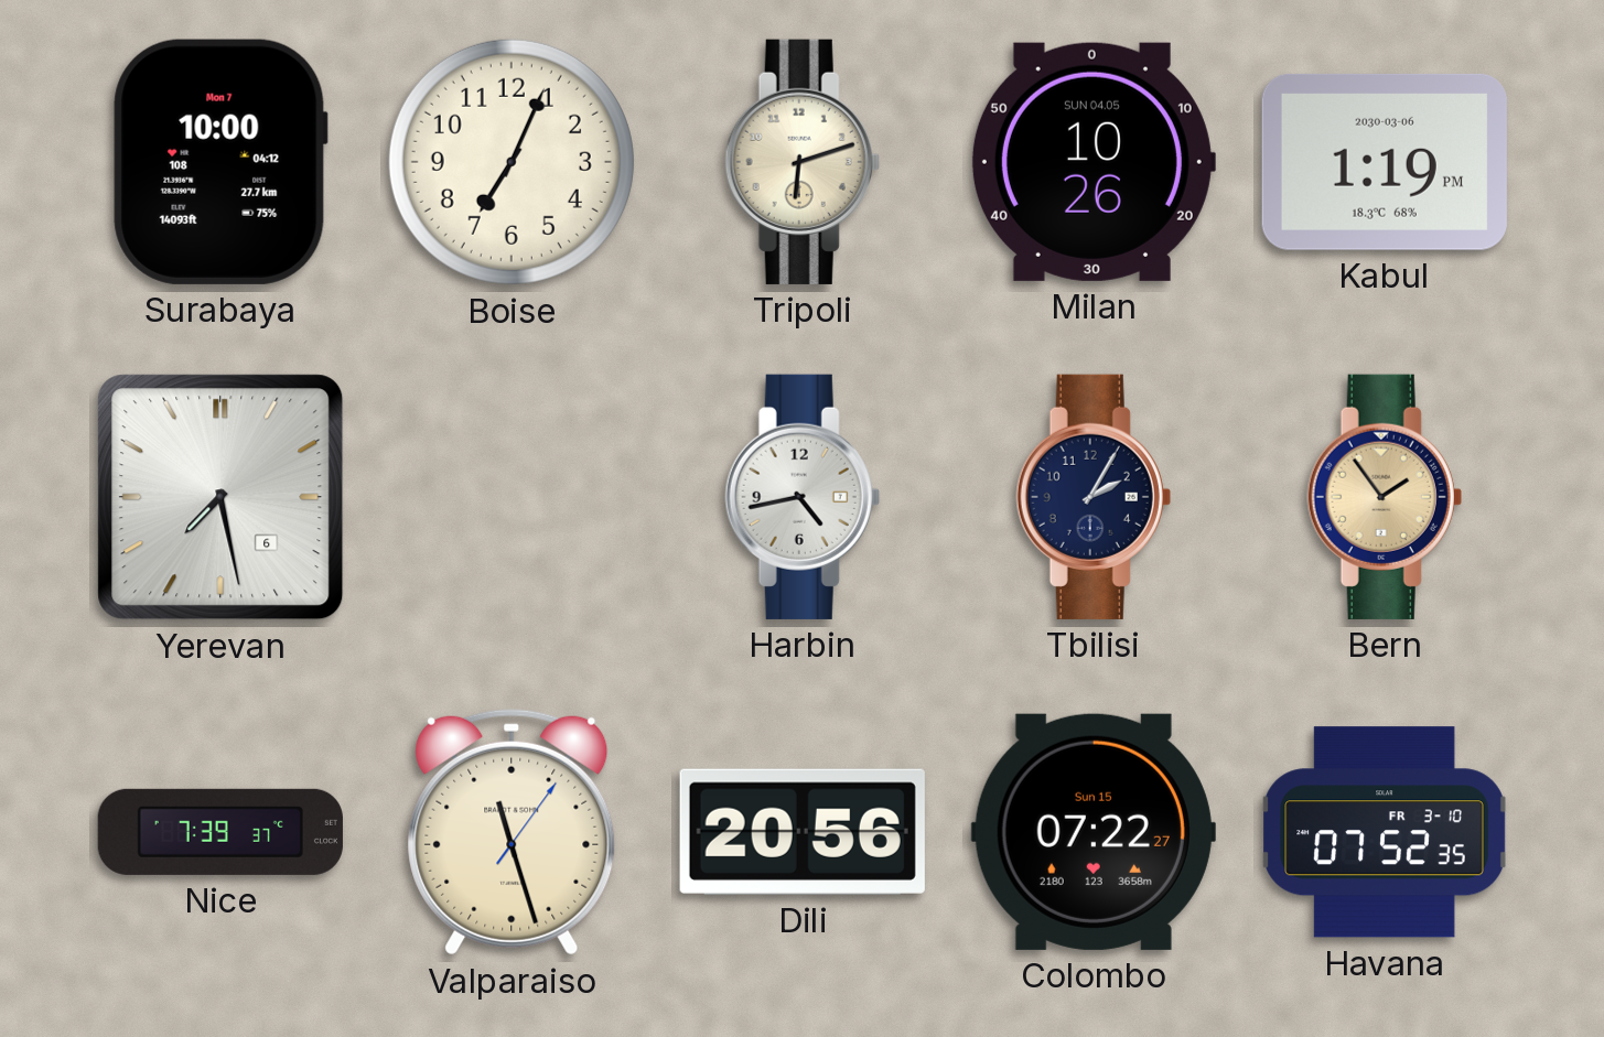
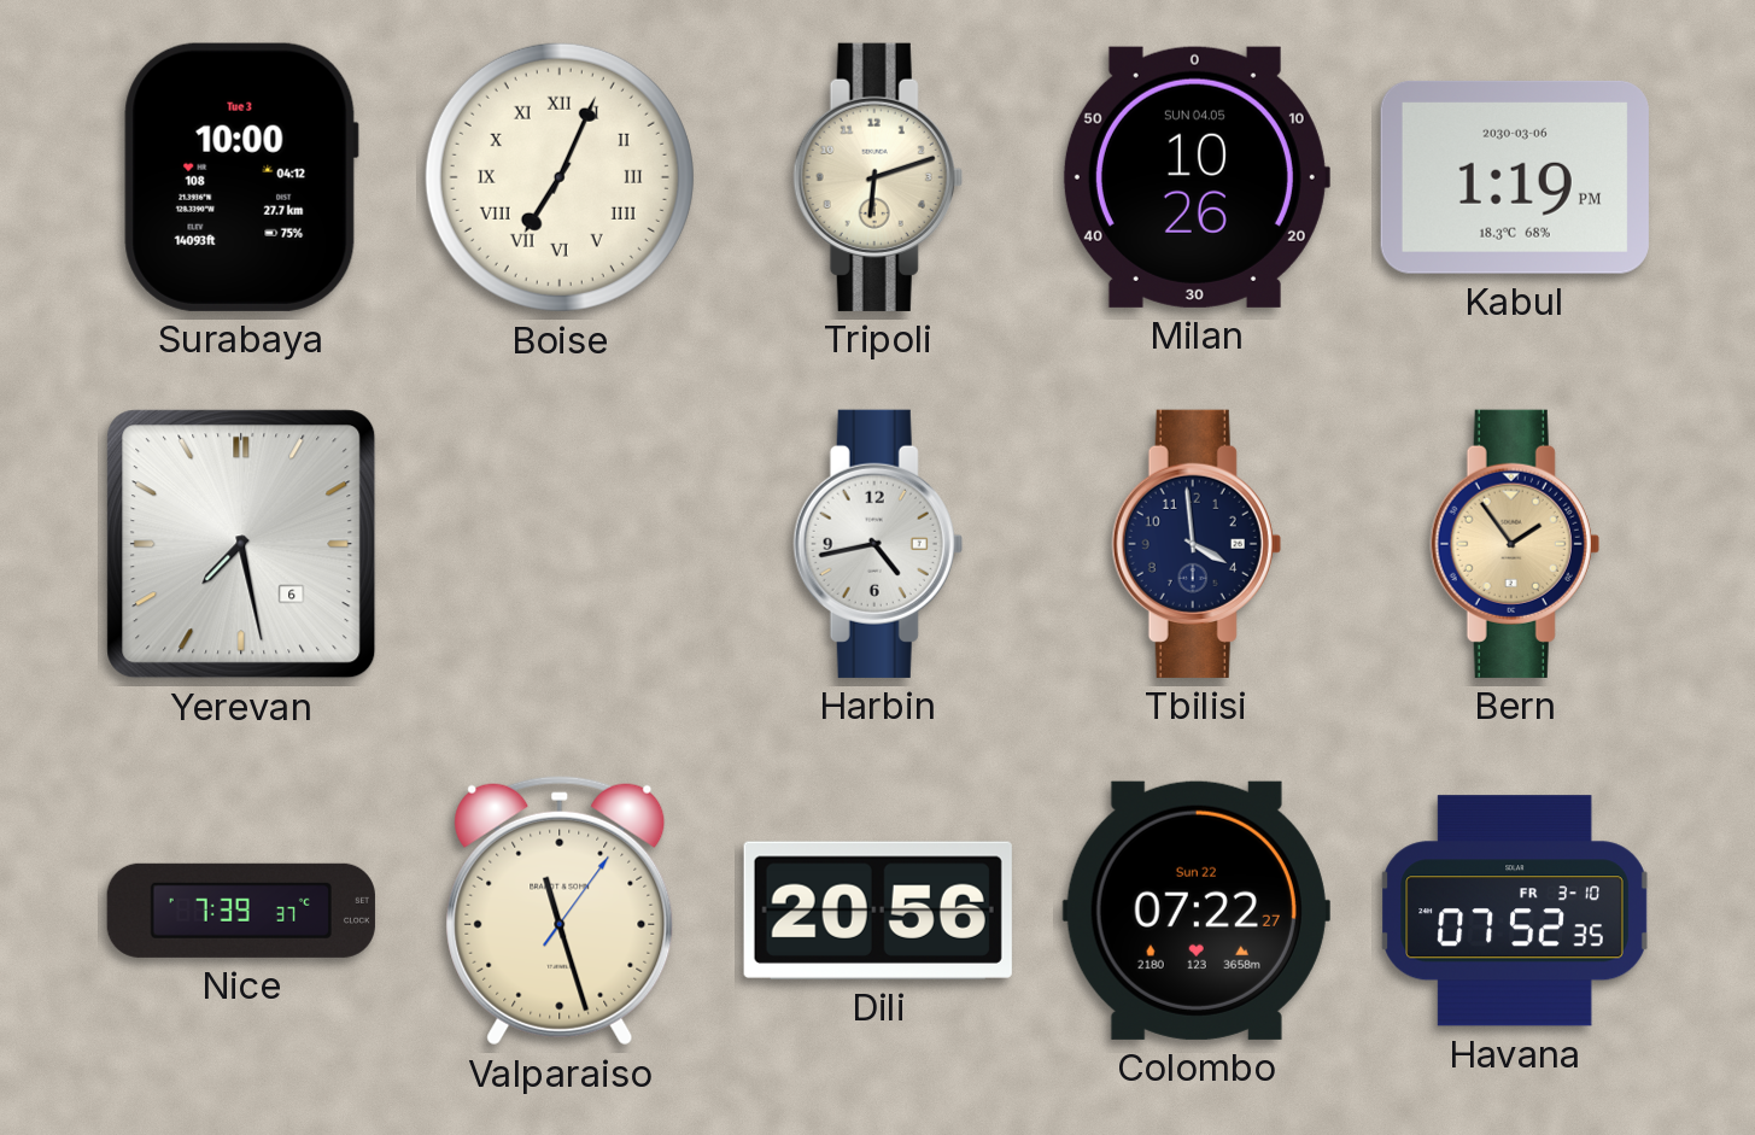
Surabaya date: Mon 7 -> Tue 3 (241, 177)
Boise numerals: Arabic -> Roman (560, 177)
Tbilisi: 2:05 -> 3:59 (1197, 544)
Colombo date: Sun 15 -> Sun 22 (1197, 911)
